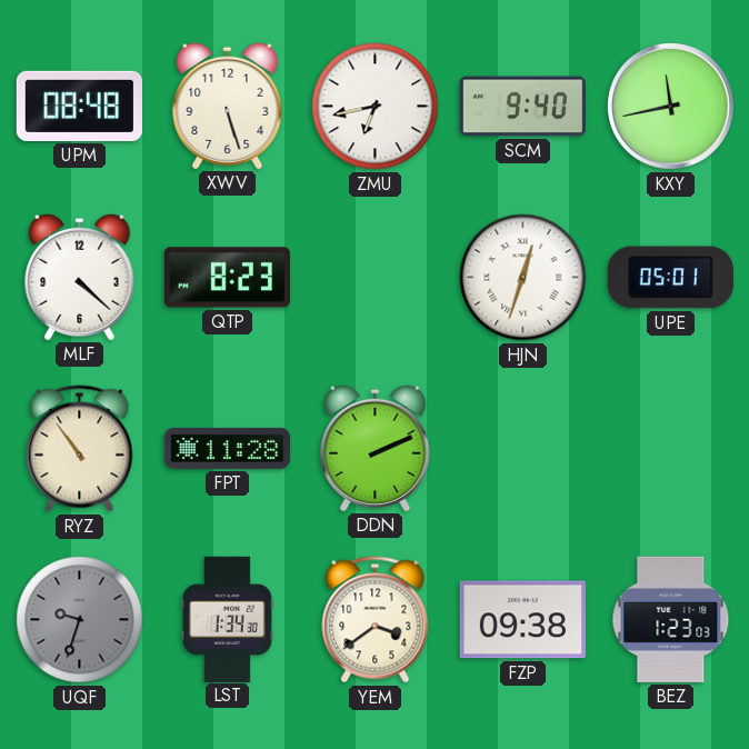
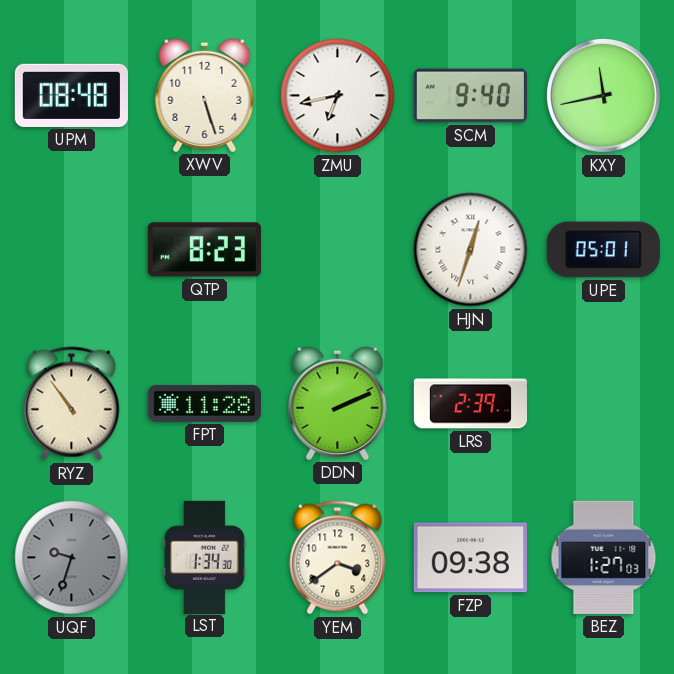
MLF: 4:22 -> none (80, 277)
LRS: none -> 2:39 (470, 404)
BEZ: 1:23 -> 1:27 (604, 557)
